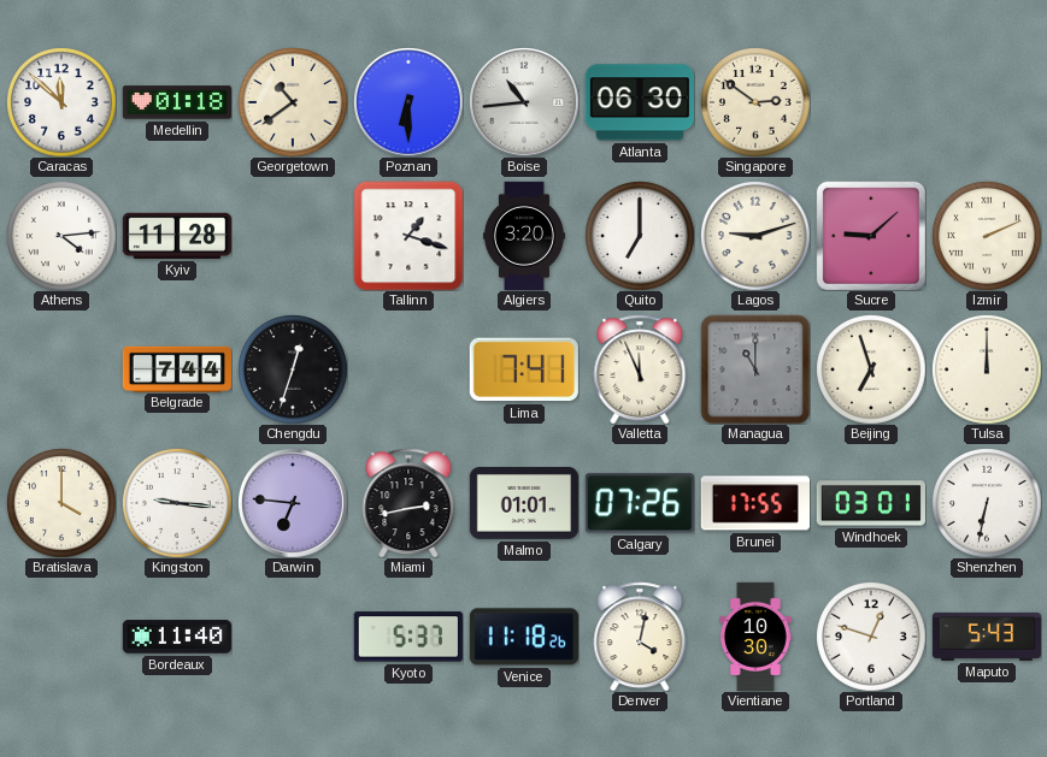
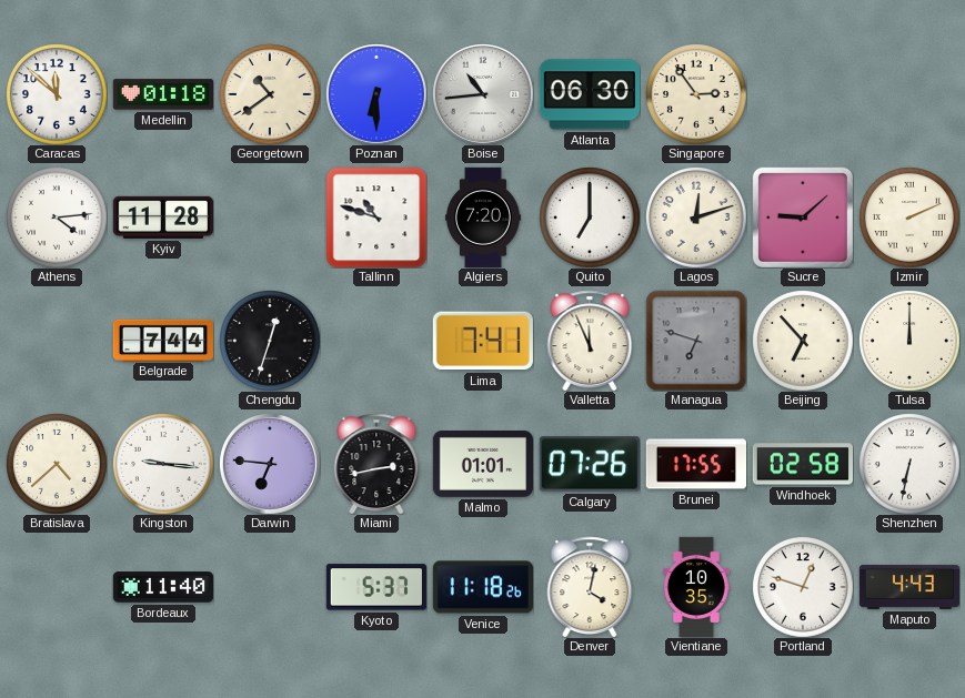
Singapore: 2:51 -> 2:54 (696, 94)
Tallinn: 1:18 -> 10:48 (376, 218)
Algiers: 3:20 -> 7:20 (483, 218)
Lagos: 9:12 -> 12:12 (696, 218)
Managua: 11:00 -> 6:48 (696, 341)
Beijing: 6:57 -> 6:53 (803, 341)
Bratislava: 4:00 -> 4:38 (57, 464)
Windhoek: 03:01 -> 02:58 (803, 464)
Vientiane: 10:30 -> 10:35 (696, 586)
Maputo: 5:43 -> 4:43 (908, 587)
